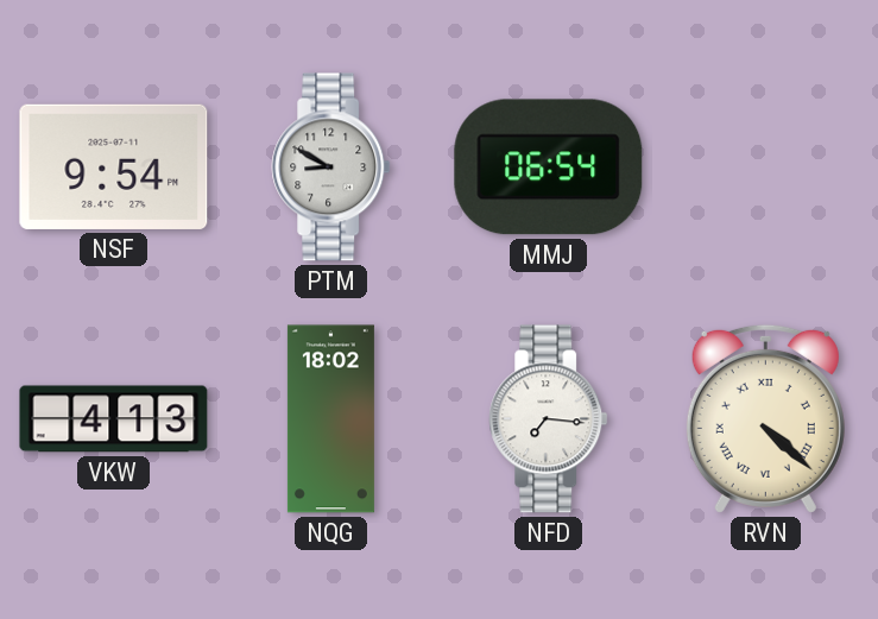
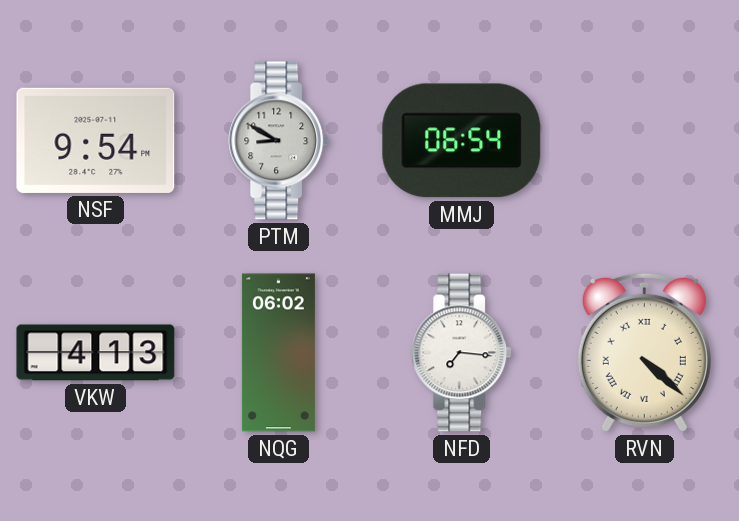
NQG: 18:02 -> 06:02 (278, 353)
